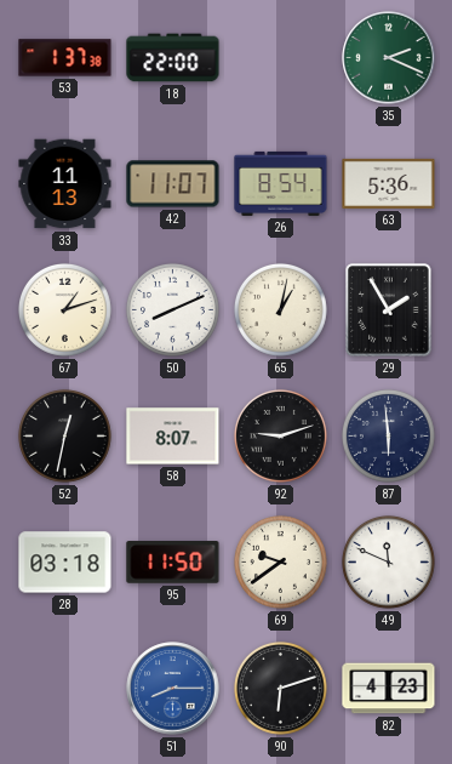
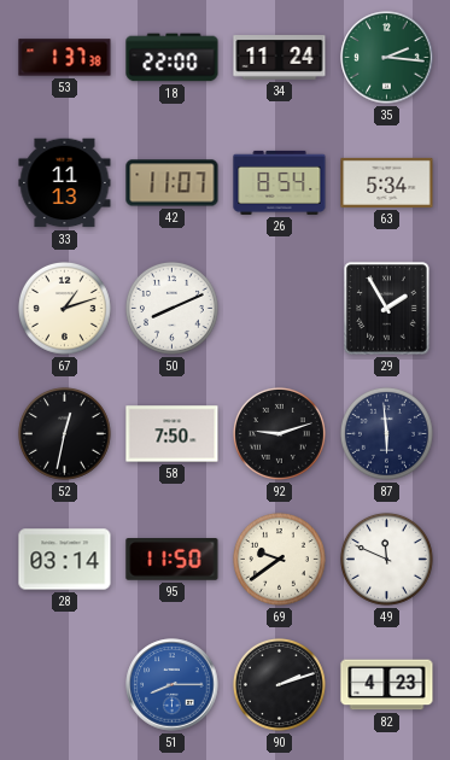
34: none -> 11:24 (280, 58)
35: 2:19 -> 2:16 (387, 58)
63: 5:36 -> 5:34 (387, 182)
65: 1:02 -> none (280, 309)
58: 8:07 -> 7:50 (173, 434)
28: 03:18 -> 03:14 (65, 560)
90: 6:12 -> 2:12 (279, 684)
